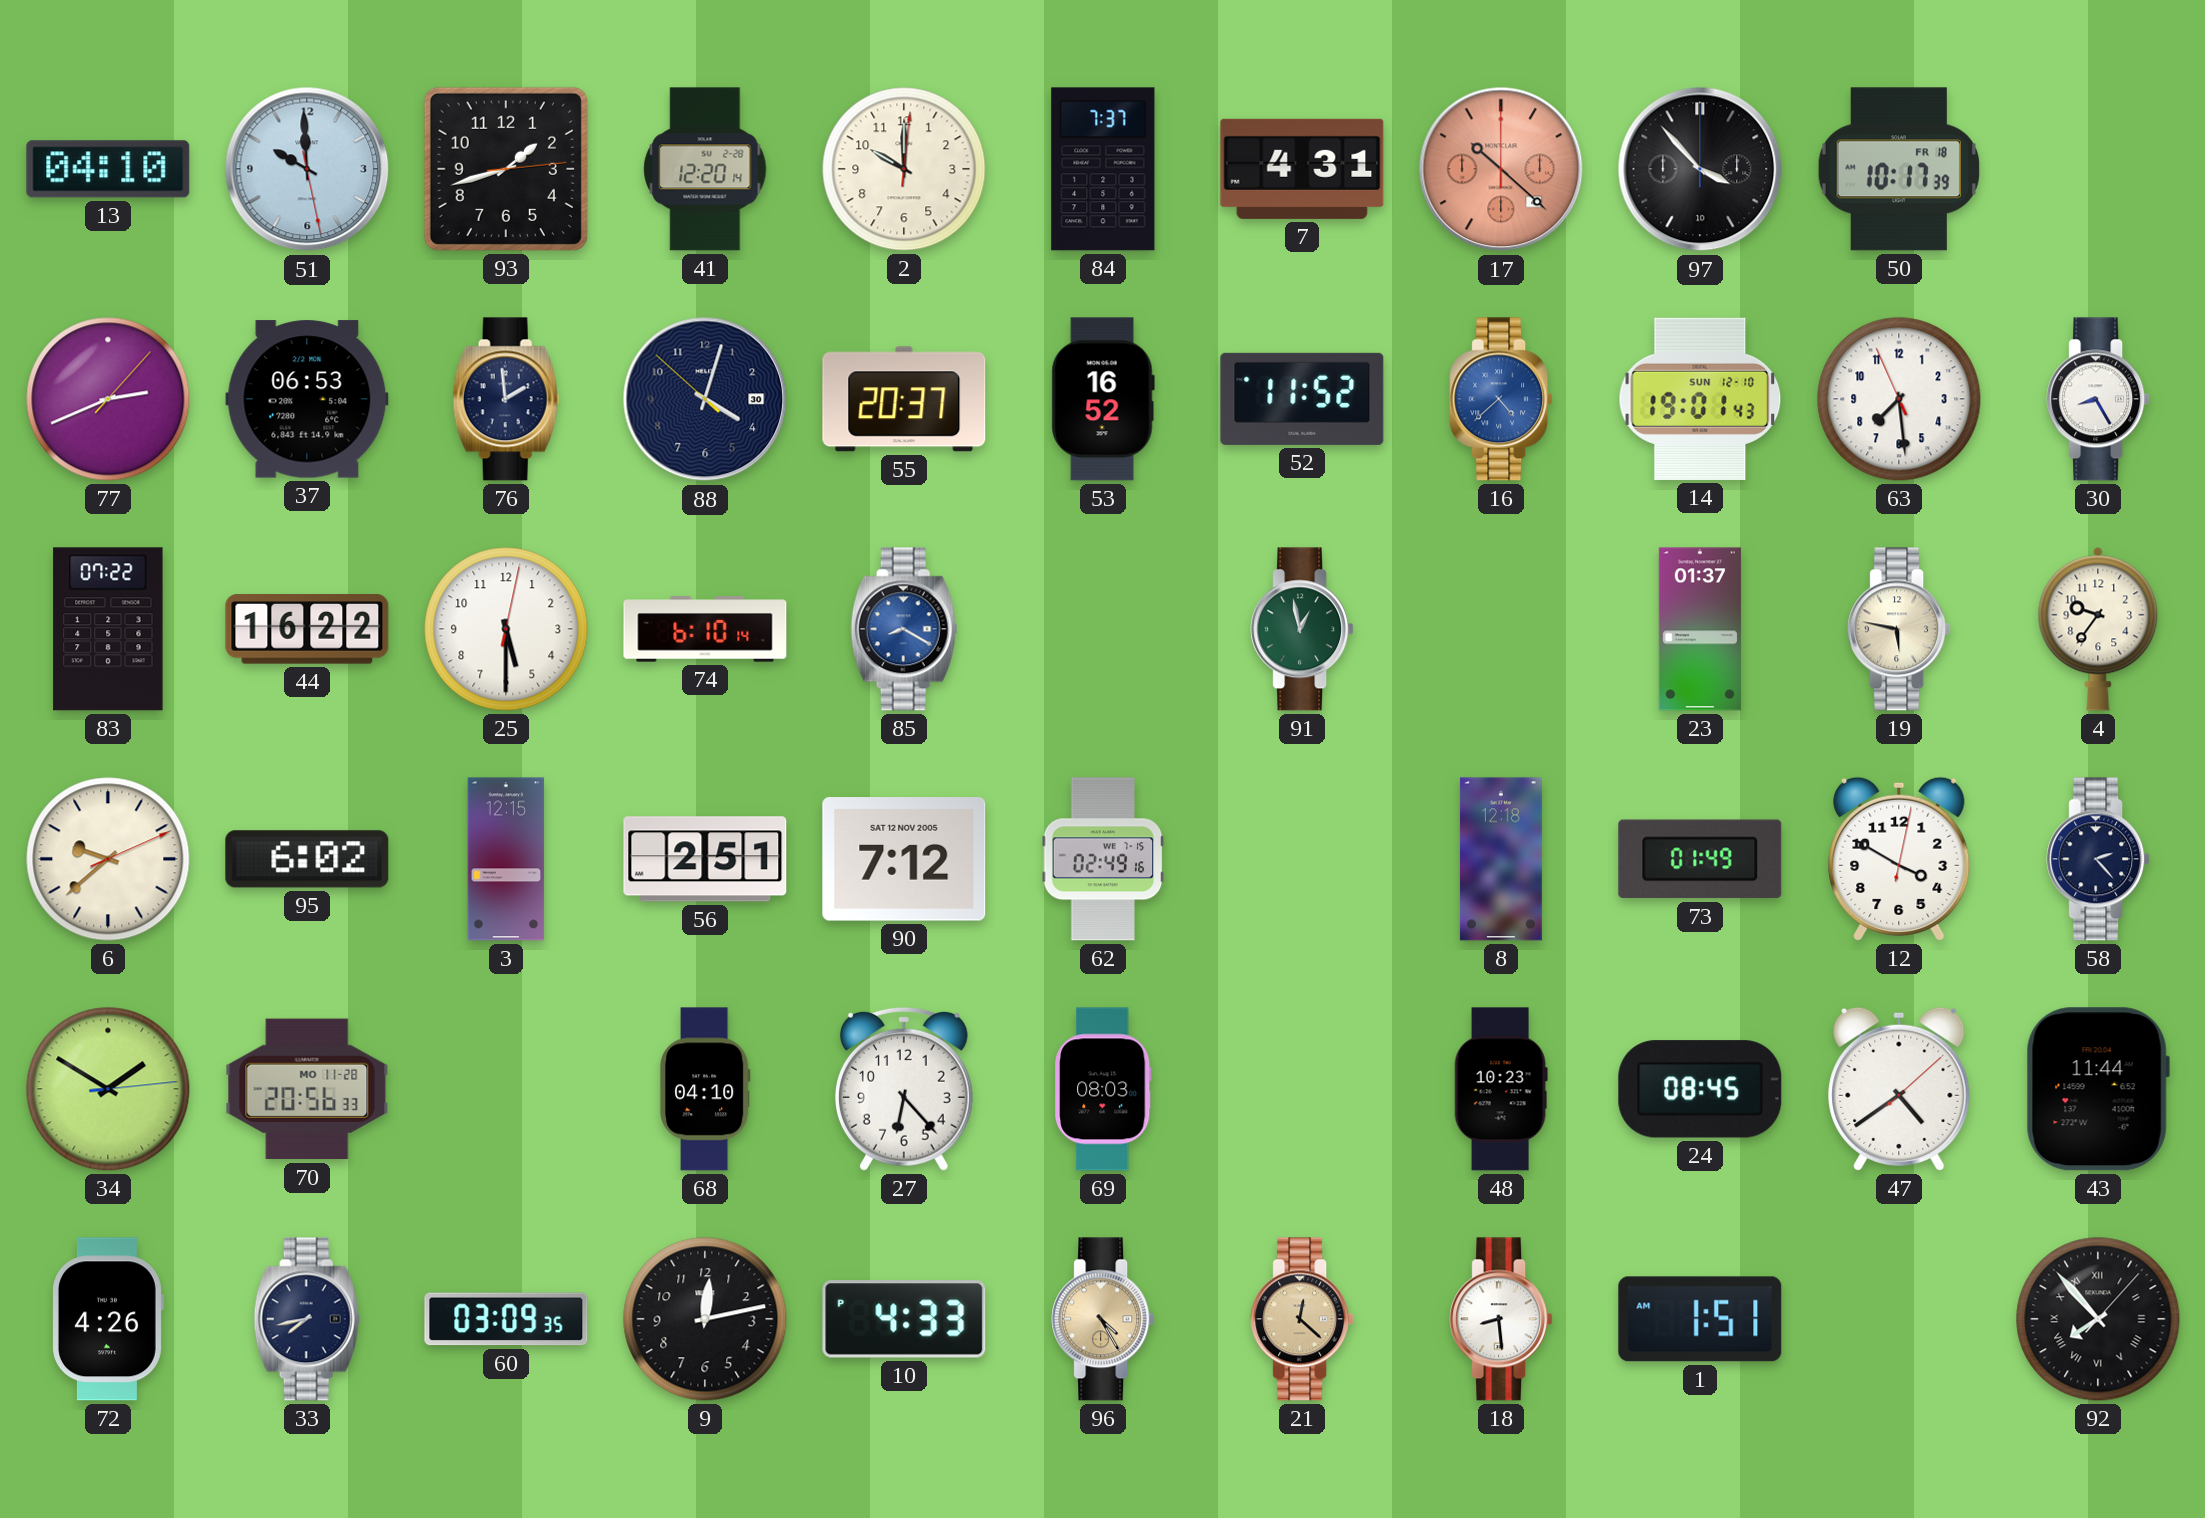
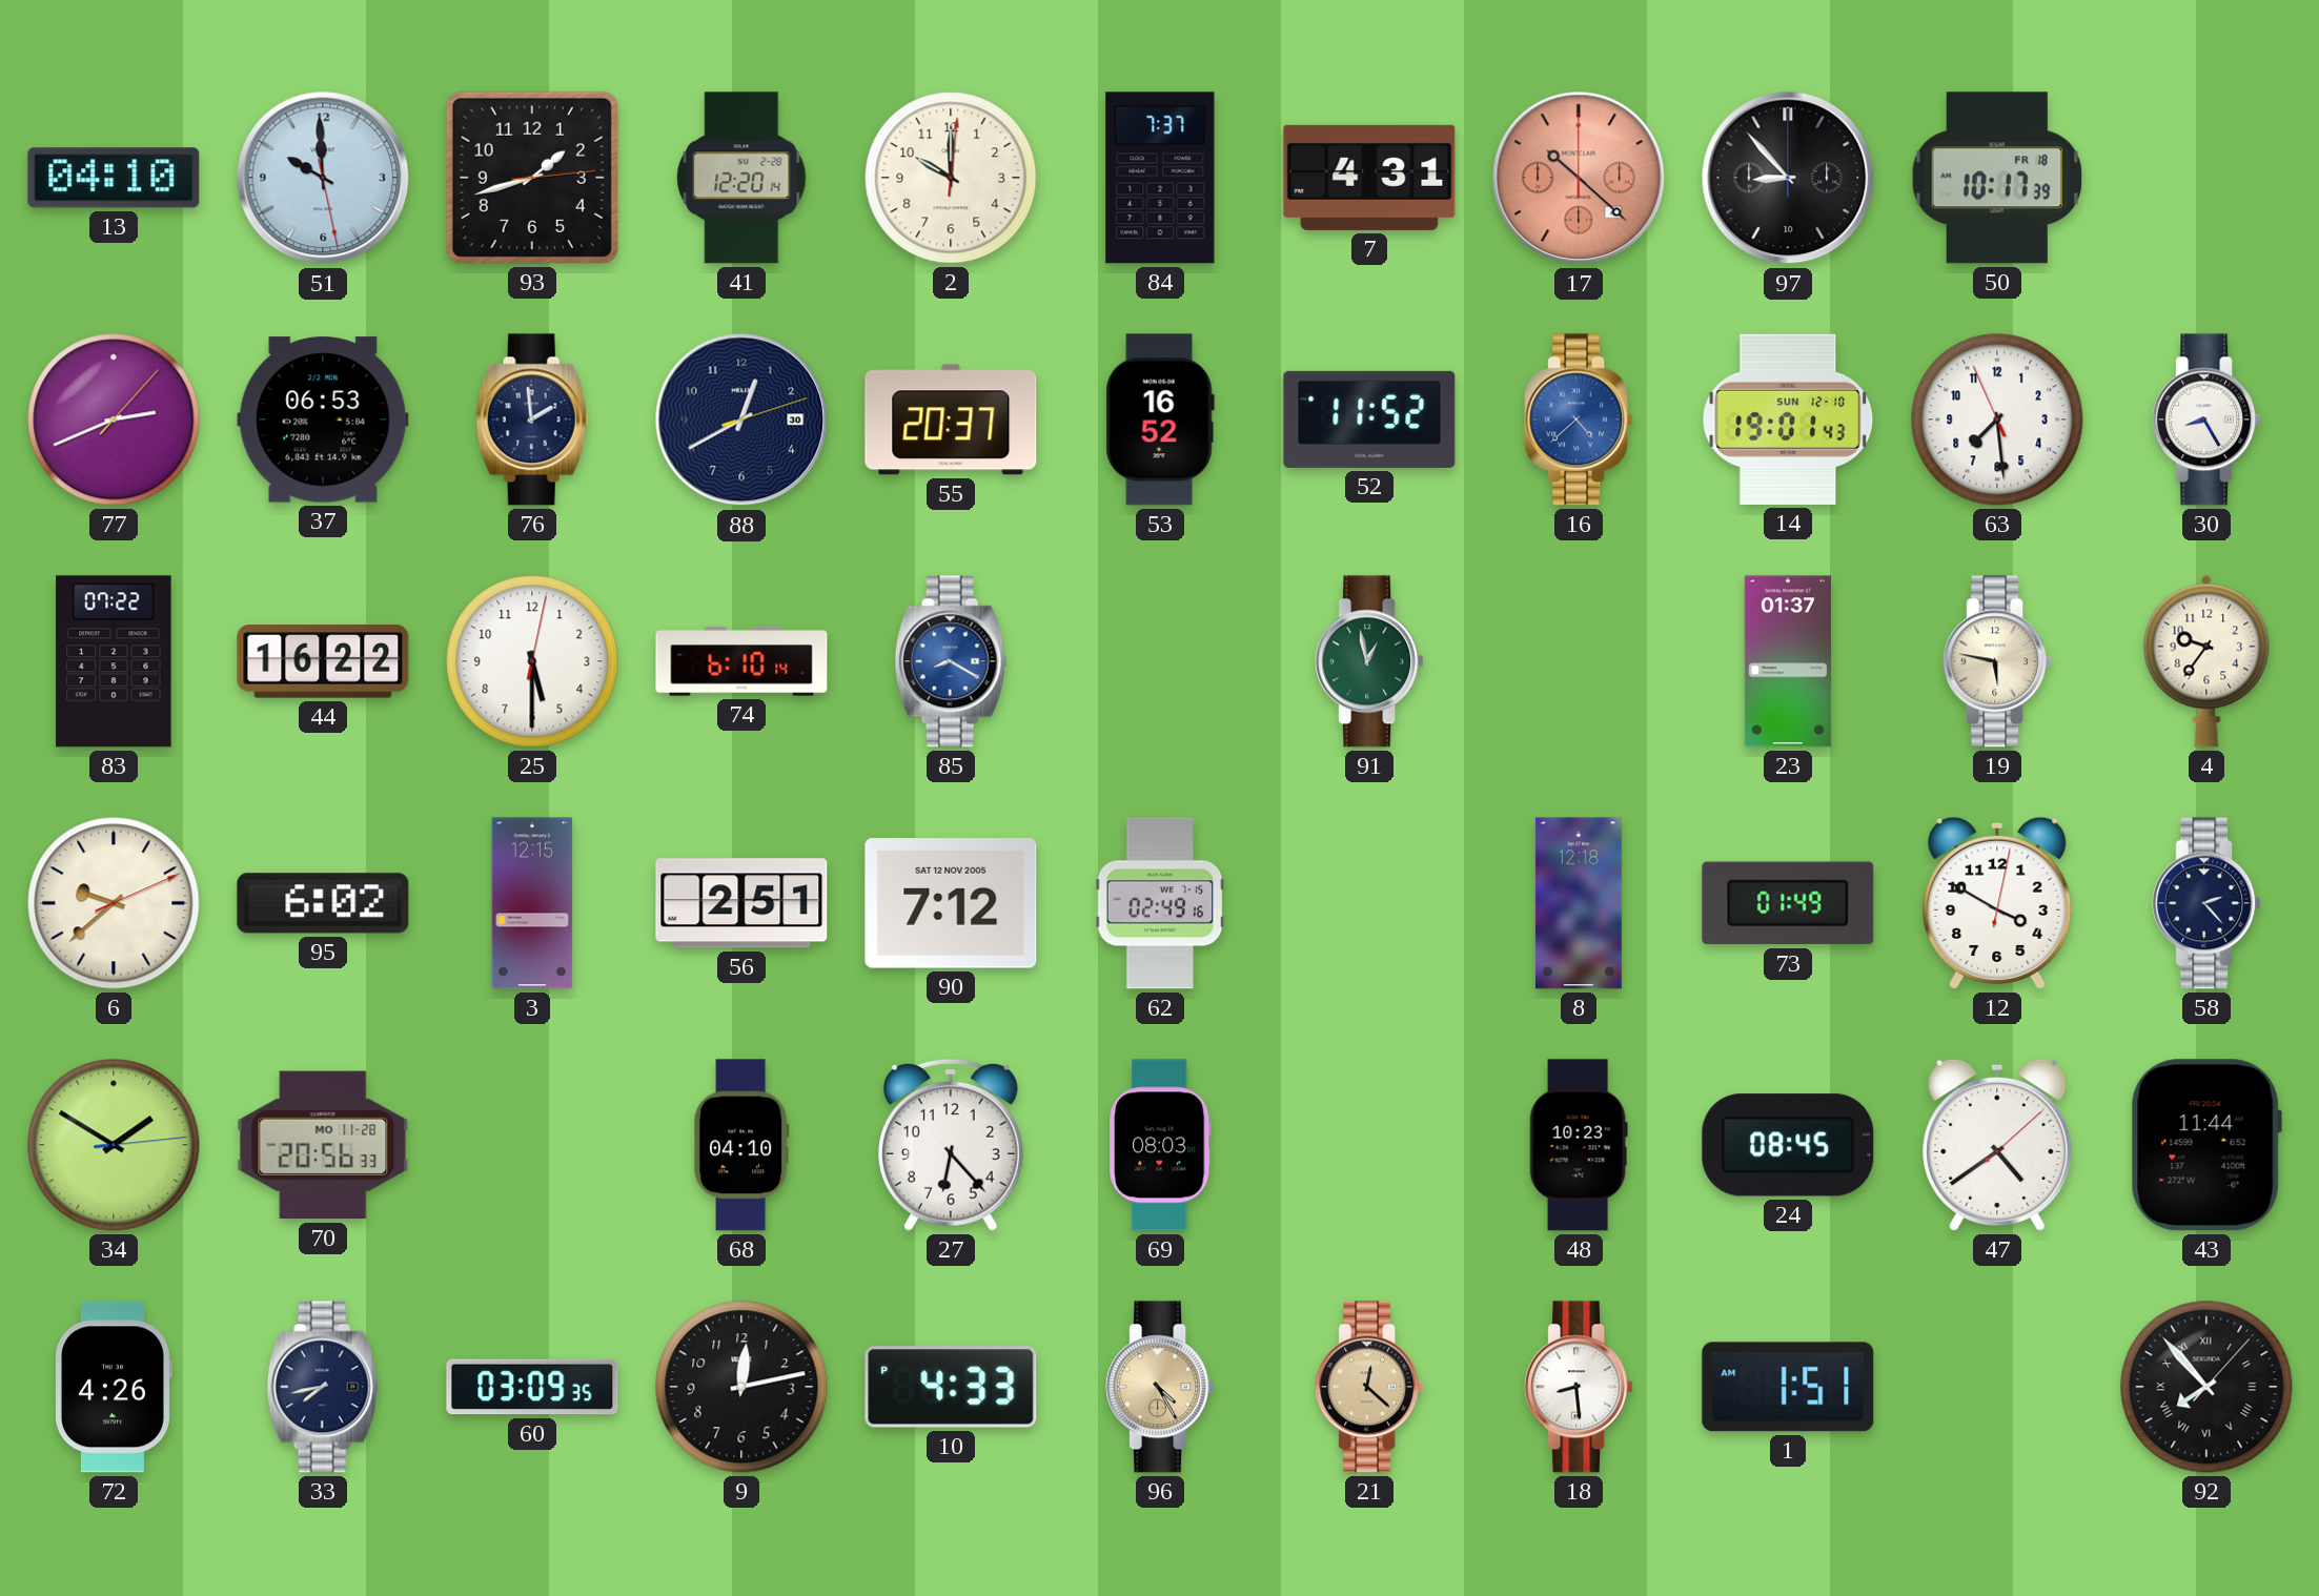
97: 3:53 -> 8:53 (1788, 178)
88: 4:02 -> 12:40 (741, 420)
